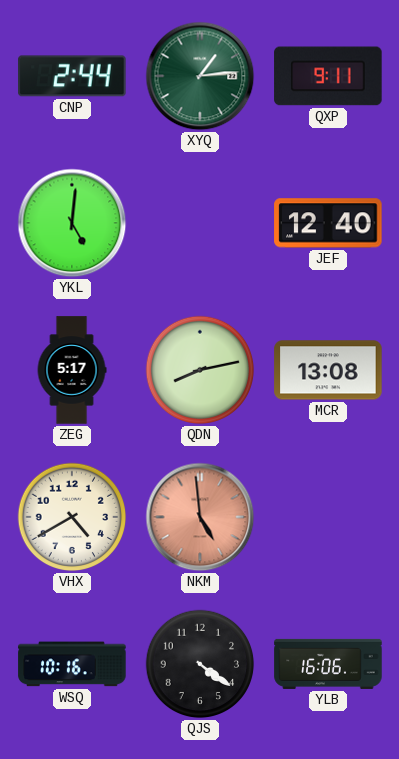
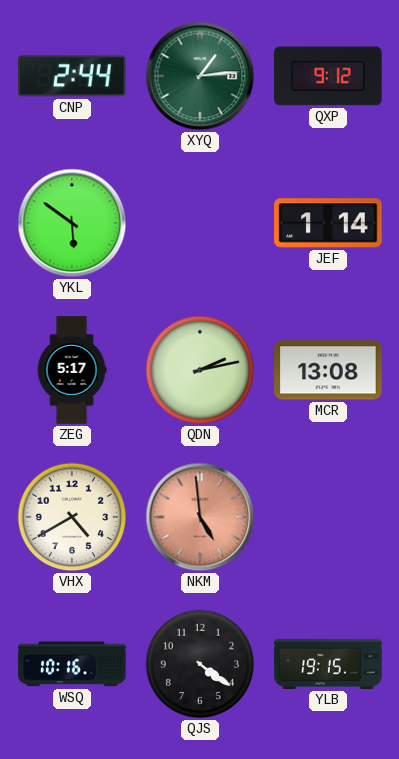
QXP: 9:11 -> 9:12 (328, 76)
YKL: 5:01 -> 5:51 (72, 223)
JEF: 12:40 -> 1:14 (328, 223)
QDN: 8:13 -> 2:13 (200, 370)
YLB: 16:06 -> 19:15 (328, 664)
